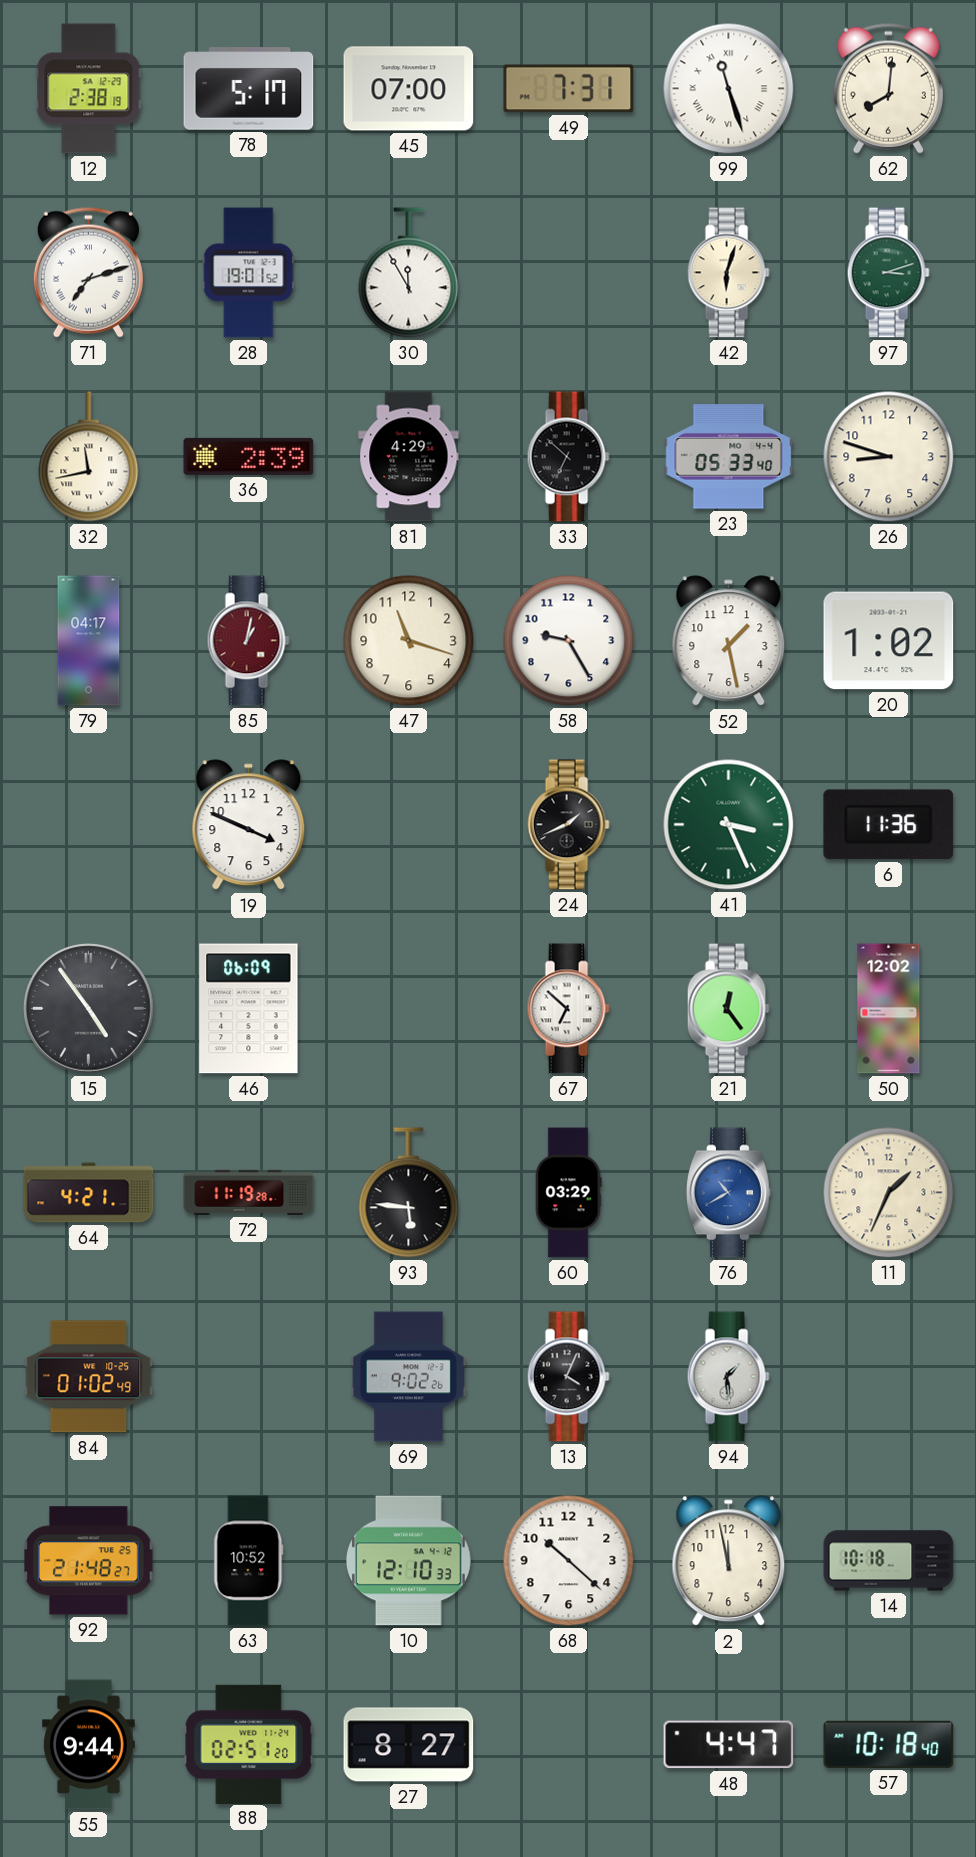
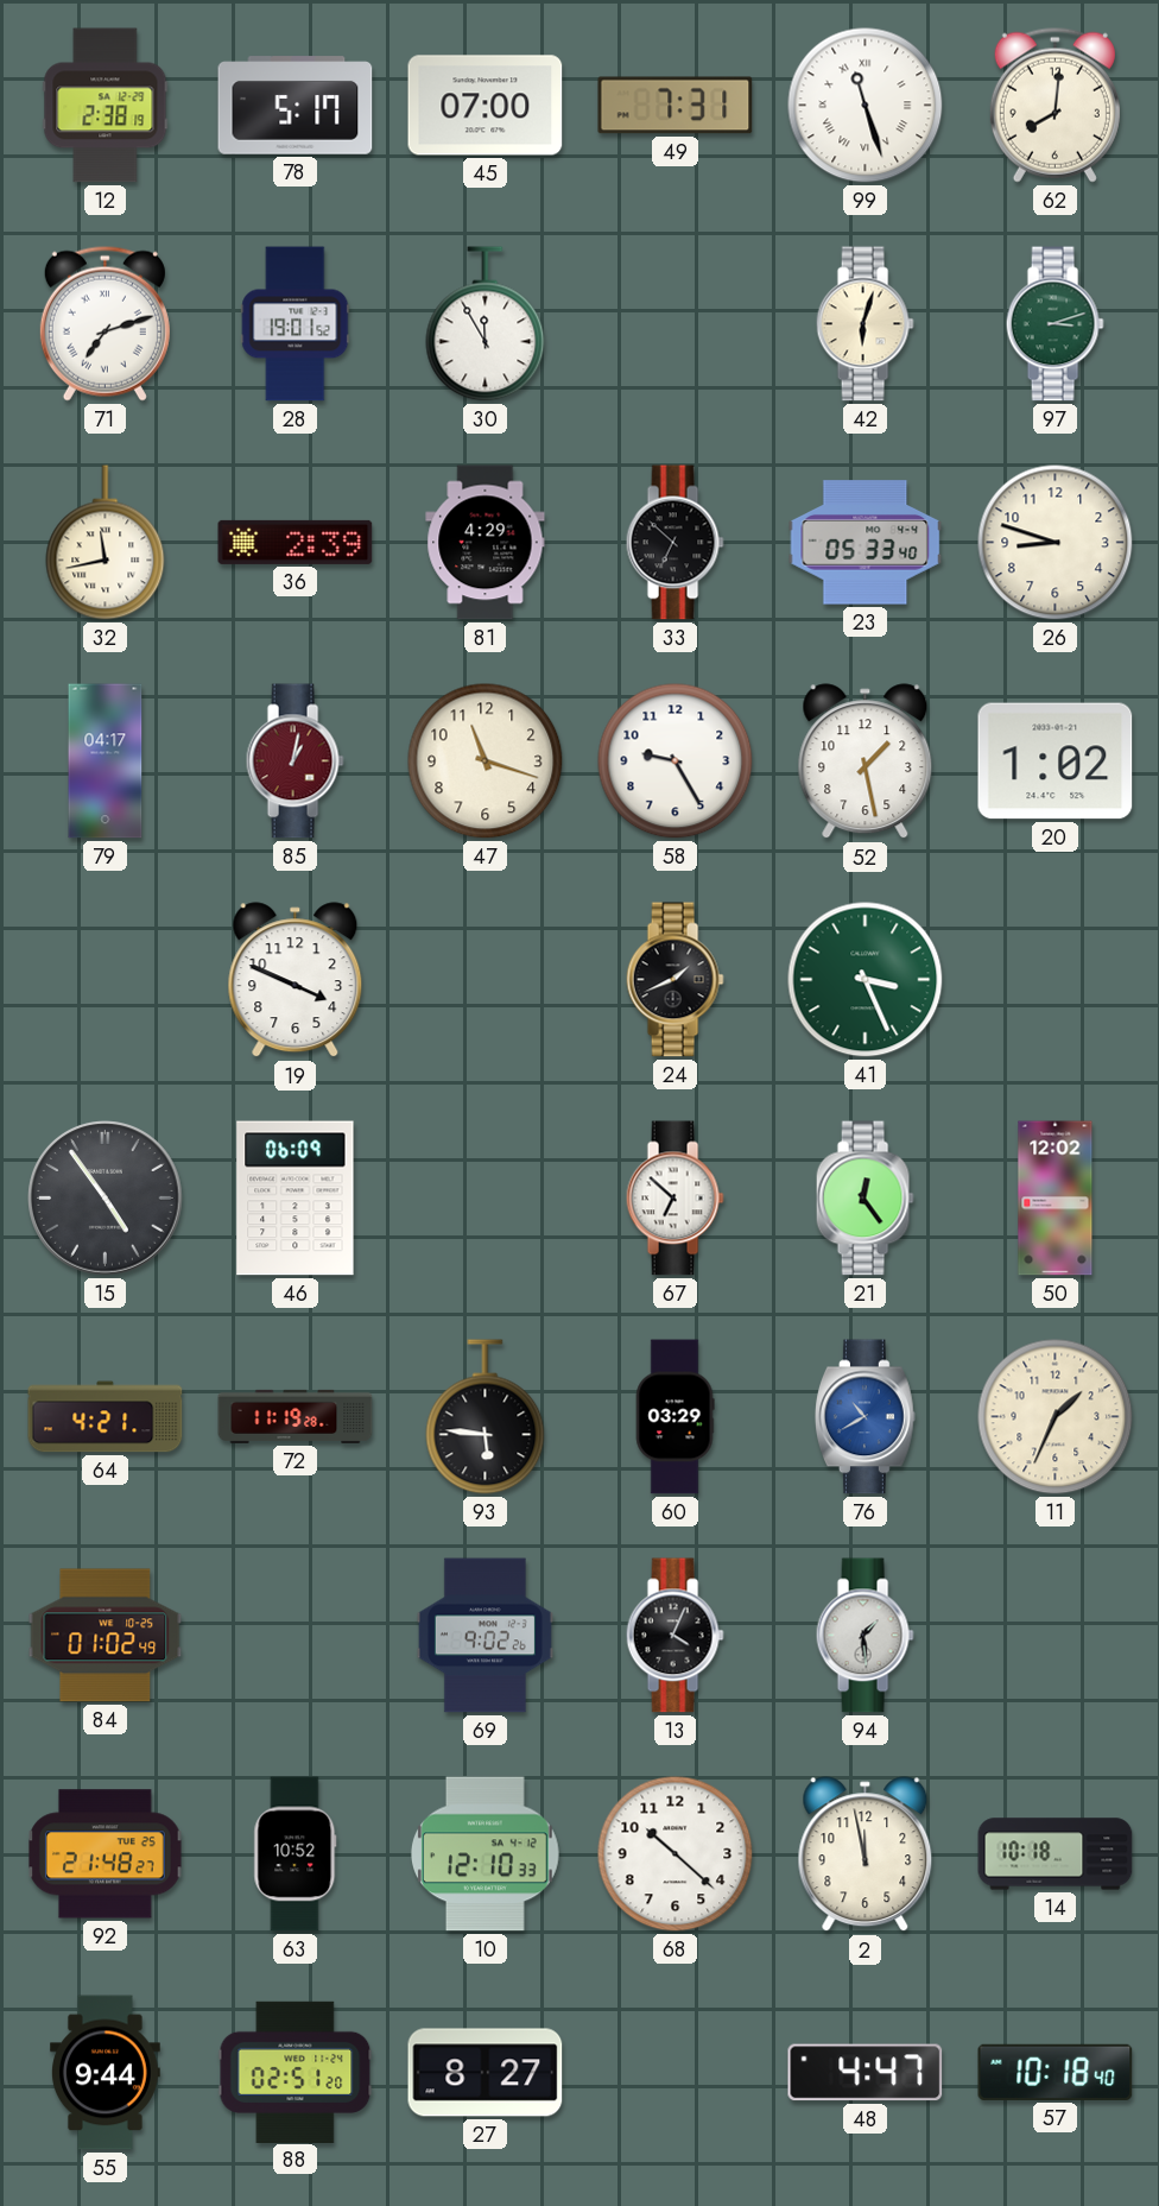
6: 11:36 -> none (889, 825)
